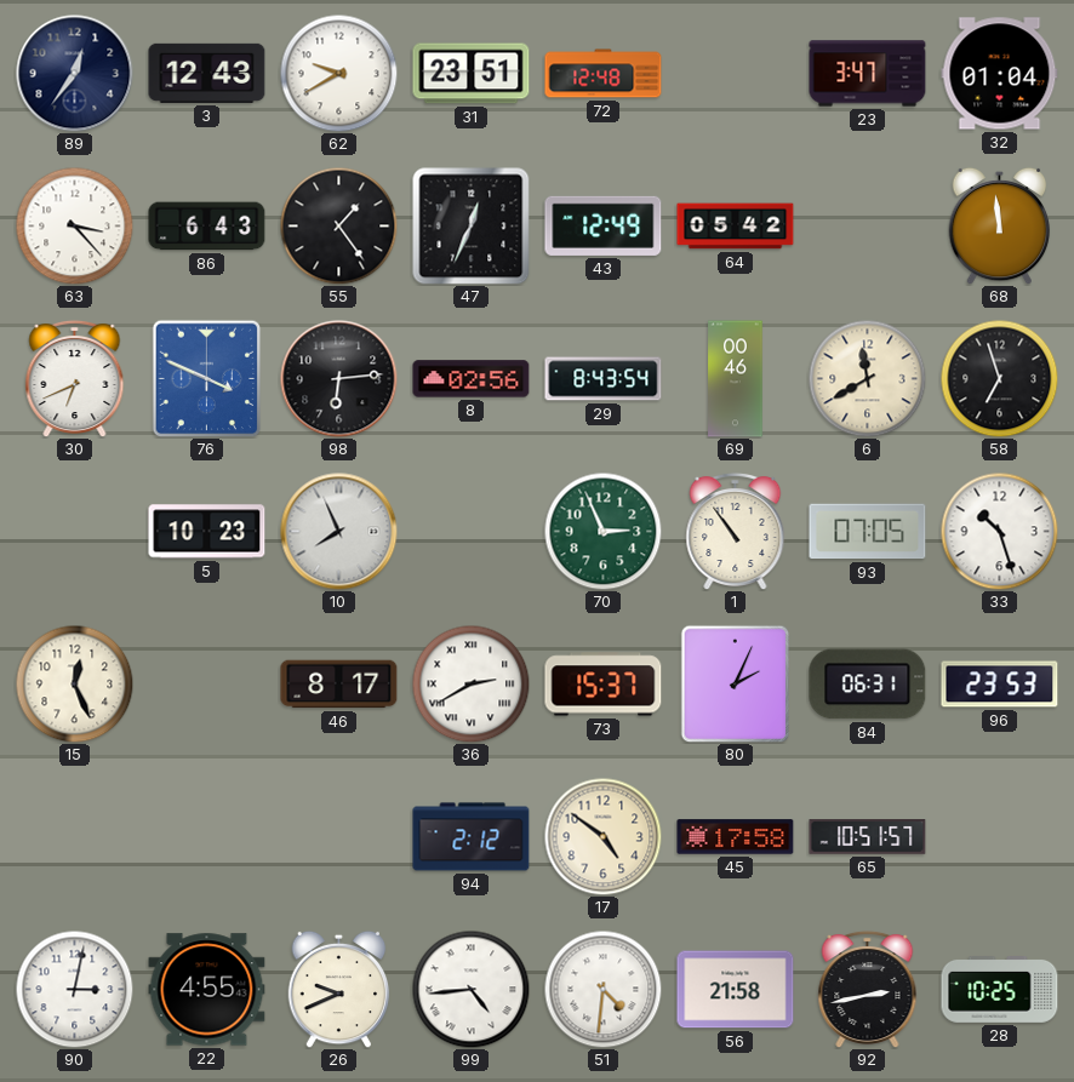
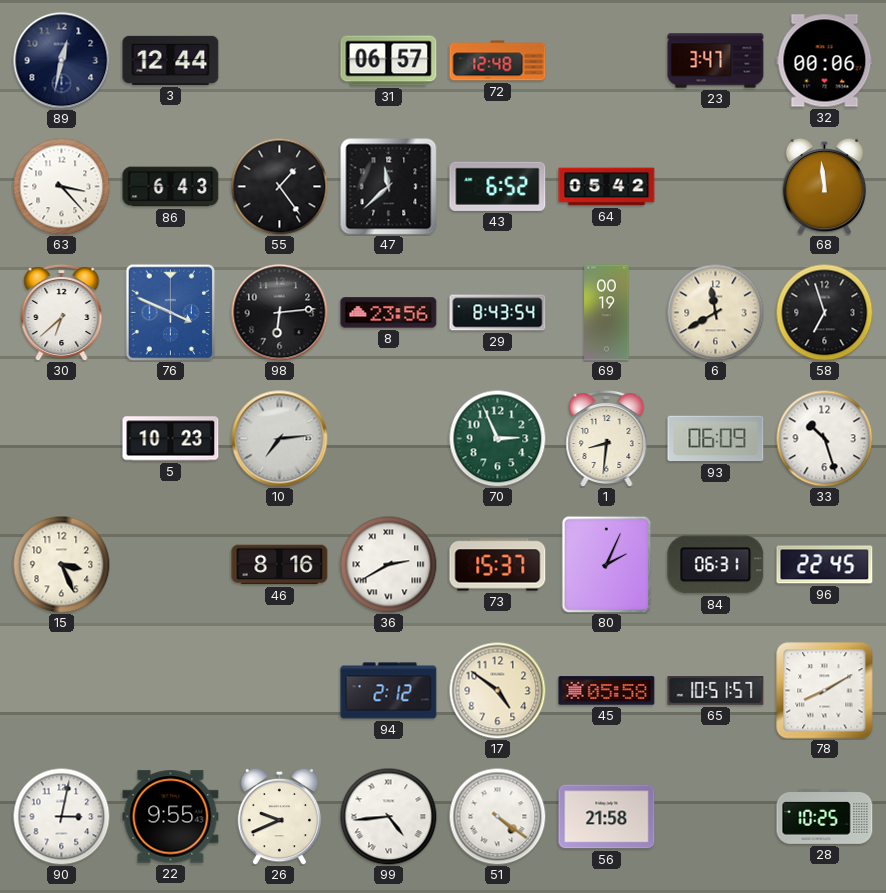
89: 12:36 -> 12:32 (62, 61)
3: 12:43 -> 12:44 (171, 60)
62: 9:40 -> none (338, 73)
31: 23:51 -> 06:57 (389, 61)
32: 01:04 -> 00:06 (825, 61)
47: 12:34 -> 11:38 (389, 187)
43: 12:49 -> 6:52 (498, 186)
30: 6:41 -> 6:38 (62, 312)
8: 02:56 -> 23:56 (389, 313)
69: 00:46 -> 00:19 (607, 313)
10: 7:56 -> 7:14 (280, 439)
1: 10:54 -> 8:31 (607, 438)
93: 07:05 -> 06:09 (716, 439)
15: 12:26 -> 3:26 (61, 564)
46: 8:17 -> 8:16 (280, 565)
96: 23:53 -> 22:45 (825, 565)
45: 17:58 -> 05:58 (607, 691)
78: none -> 8:10 (825, 691)
22: 4:55 -> 9:55 (171, 817)
51: 4:31 -> 4:21 (497, 816)
92: 2:43 -> none (868, 989)
